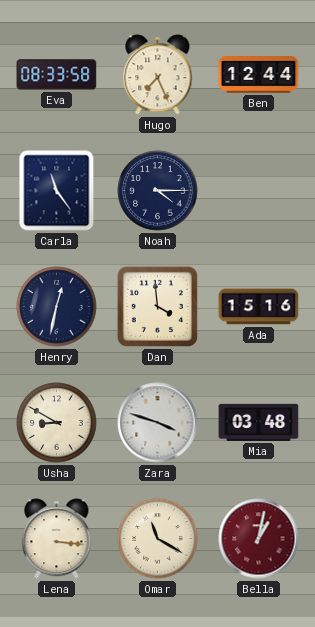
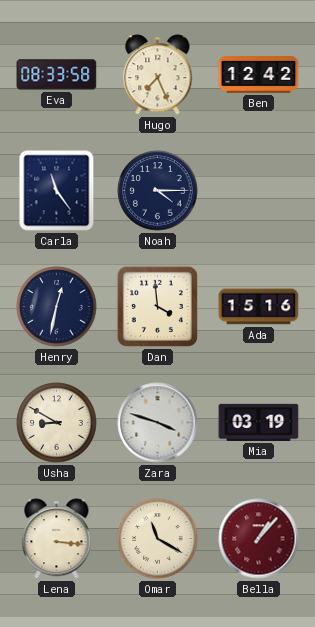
Ben: 12:44 -> 12:42 (259, 75)
Mia: 03:48 -> 03:19 (259, 422)
Bella: 1:02 -> 1:07 (259, 539)
